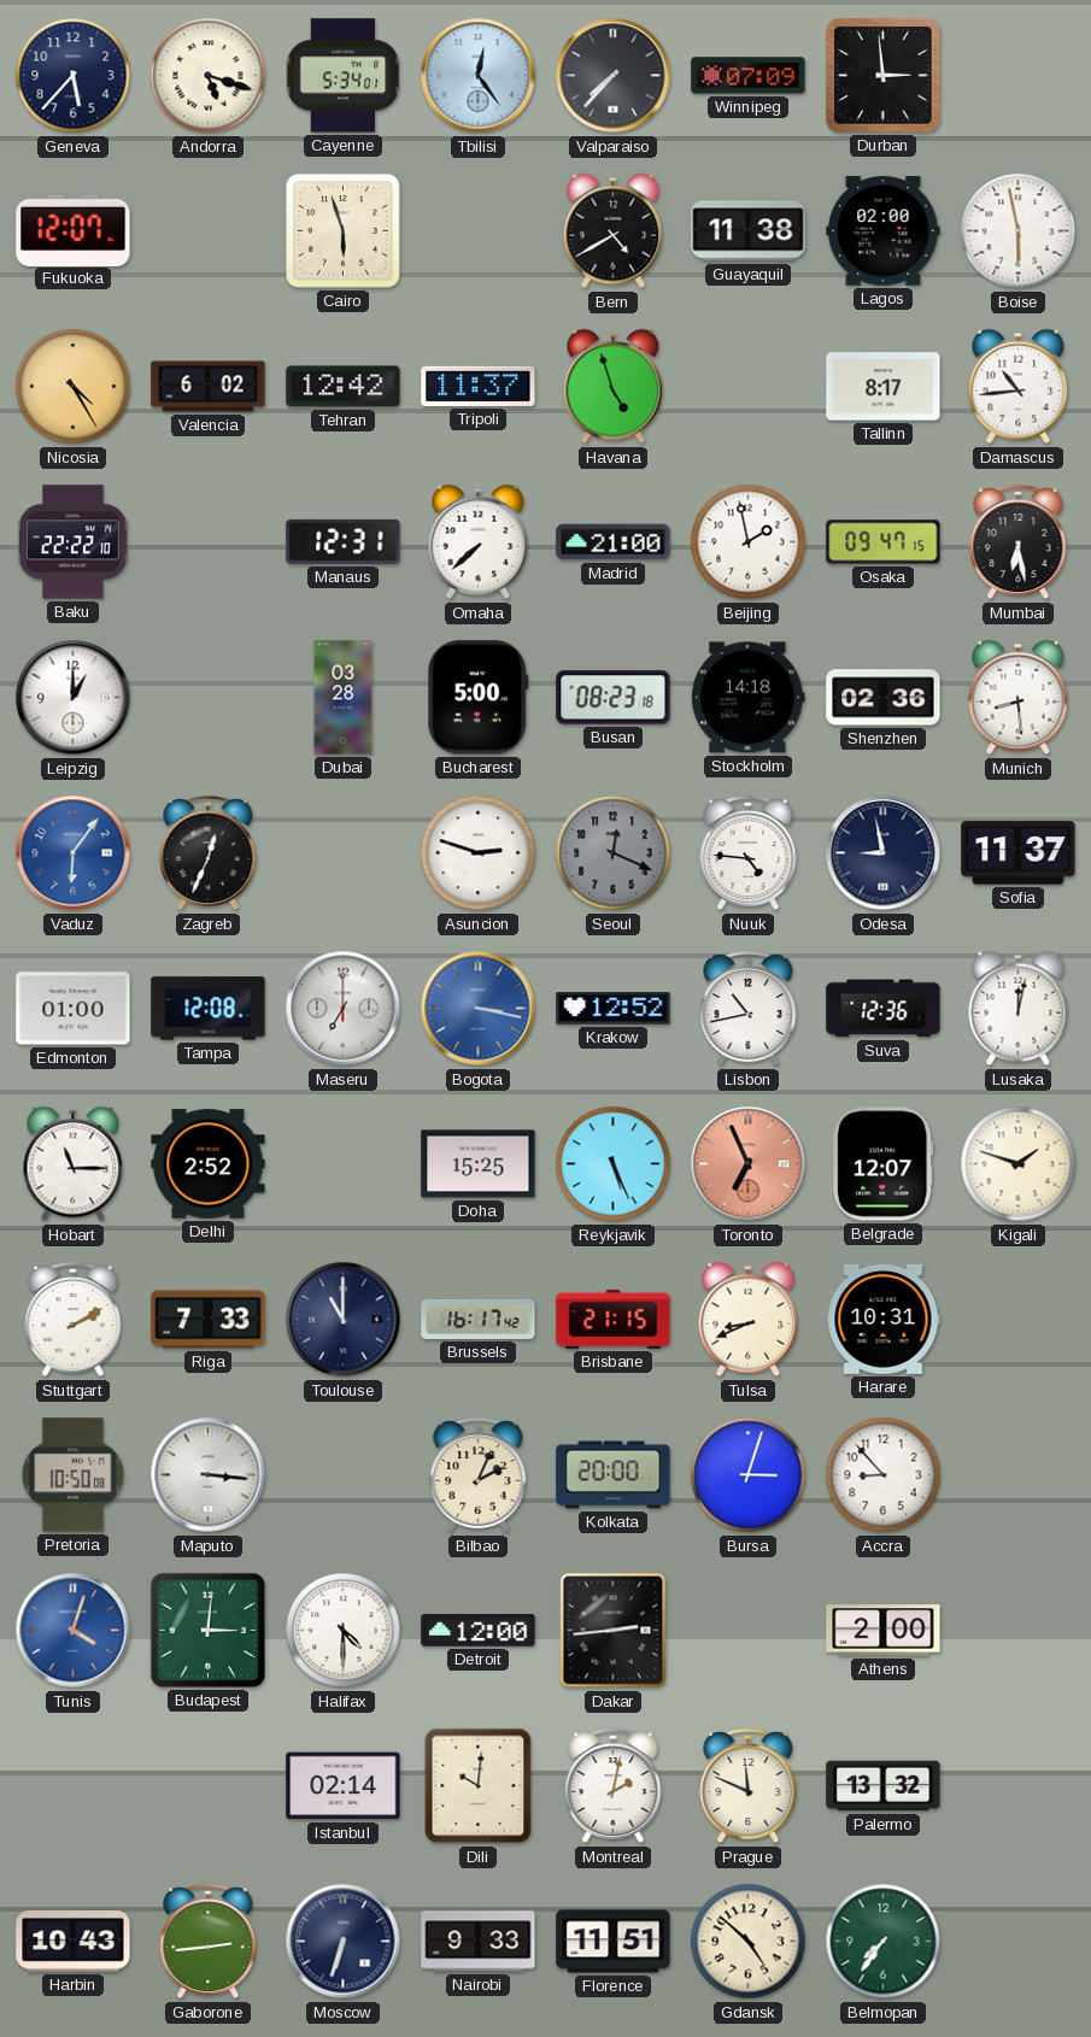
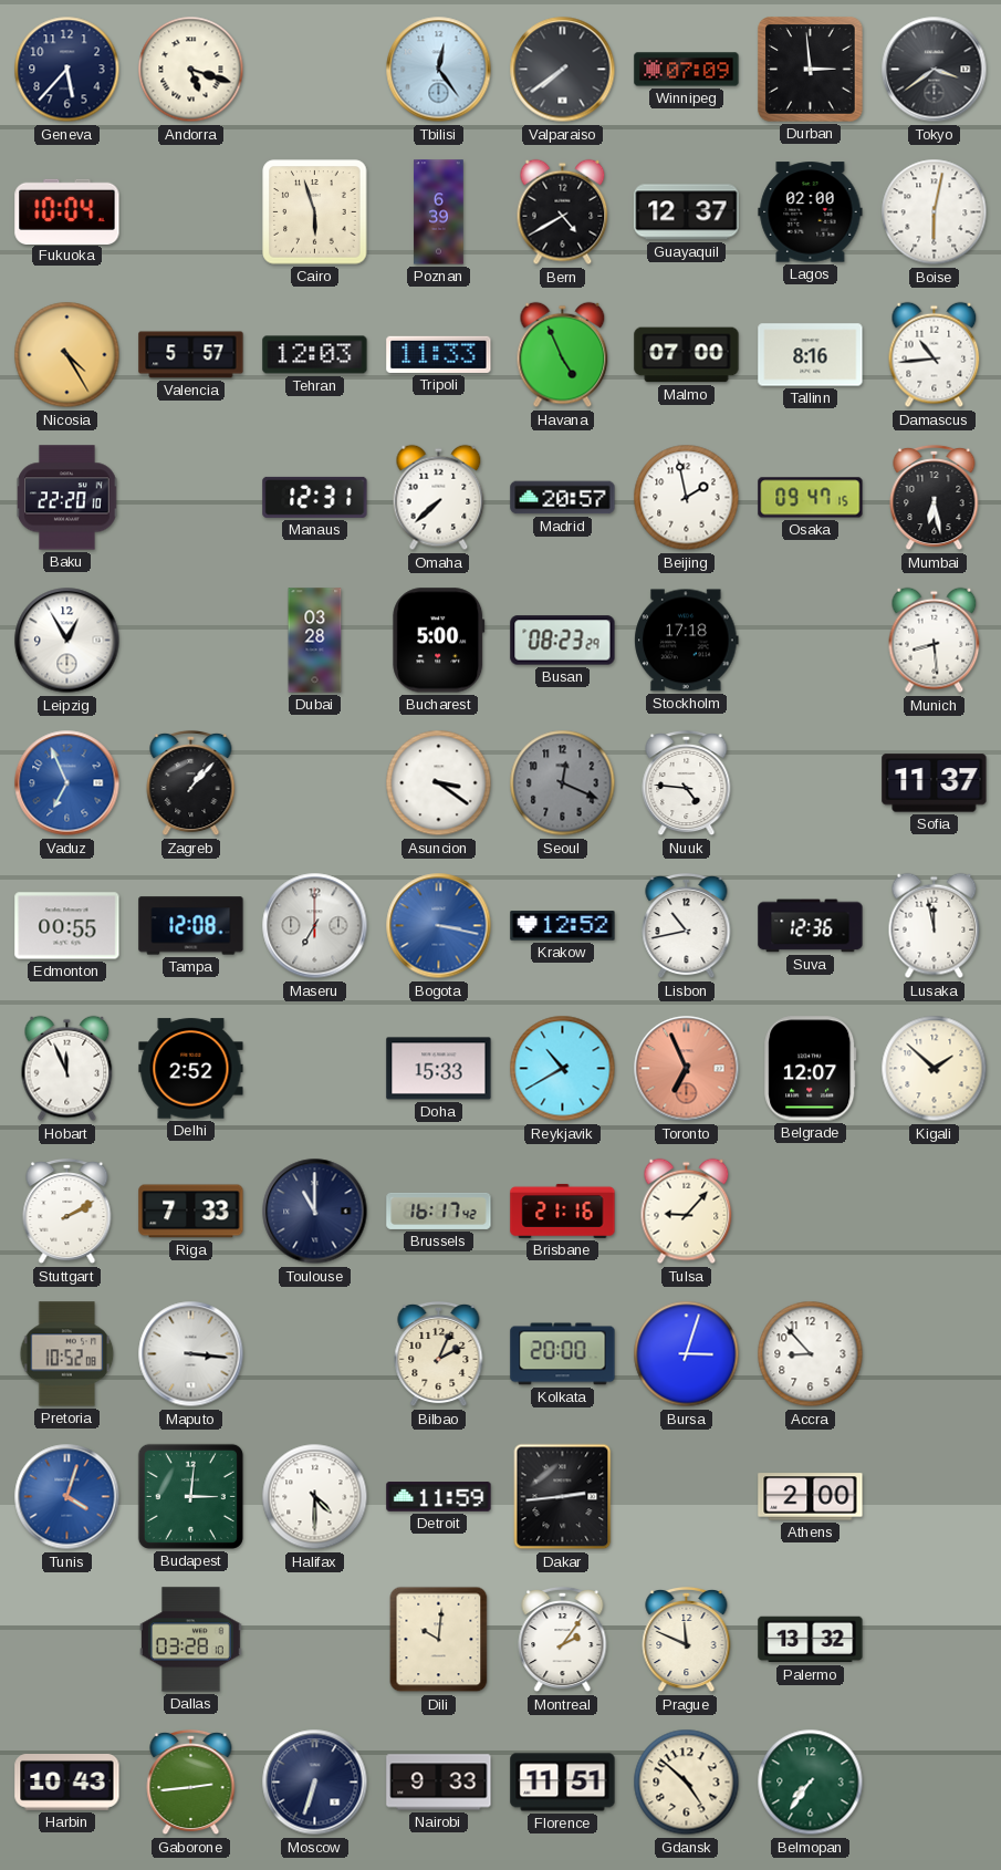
Cayenne: 5:34 -> none (344, 76)
Valparaiso: 7:37 -> 7:39 (563, 70)
Tokyo: none -> 3:39 (935, 70)
Fukuoka: 12:07 -> 10:04 (67, 211)
Poznan: none -> 6:39 (439, 212)
Guayaquil: 11:38 -> 12:37 (687, 212)
Boise: 5:58 -> 6:02 (935, 212)
Valencia: 6:02 -> 5:57 (191, 355)
Tehran: 12:42 -> 12:03 (315, 355)
Tripoli: 11:37 -> 11:33 (439, 354)
Havana: 4:57 -> 4:56 (563, 355)
Malmo: none -> 07:00 (687, 355)
Tallinn: 8:17 -> 8:16 (811, 355)
Baku: 22:22 -> 22:20 (67, 498)
Madrid: 21:00 -> 20:57 (563, 498)
Leipzig: 1:00 -> 12:55 (67, 641)
Busan: 08:23:18 -> 08:23:29 (563, 641)
Stockholm: 14:18 -> 17:18 (687, 641)
Shenzhen: 02:36 -> none (884, 698)
Vaduz: 6:06 -> 6:56 (67, 783)
Zagreb: 12:34 -> 1:07 (191, 783)
Asuncion: 2:48 -> 3:21 (439, 783)
Odesa: 8:58 -> none (884, 853)
Edmonton: 01:00 -> 00:55 (67, 926)
Lusaka: 12:02 -> 11:58 (935, 926)
Hobart: 11:15 -> 11:56 (67, 1069)
Doha: 15:25 -> 15:33 (439, 1069)
Reykjavik: 5:26 -> 10:40 (563, 1069)
Kigali: 1:48 -> 1:52 (935, 1069)
Brisbane: 21:15 -> 21:16 (563, 1211)
Tulsa: 8:41 -> 9:07 (687, 1212)
Harare: 10:31 -> none (884, 1319)
Pretoria: 10:50 -> 10:52 (67, 1354)
Detroit: 12:00 -> 11:59 (439, 1497)
Dallas: none -> 03:28 (191, 1640)
Istanbul: 02:14 -> none (344, 1786)
Montreal: 2:02 -> 2:06 (563, 1640)
